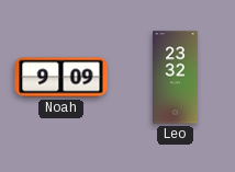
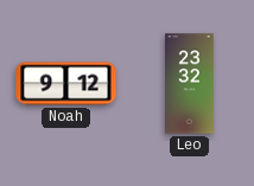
Noah: 9:09 -> 9:12 (66, 84)
